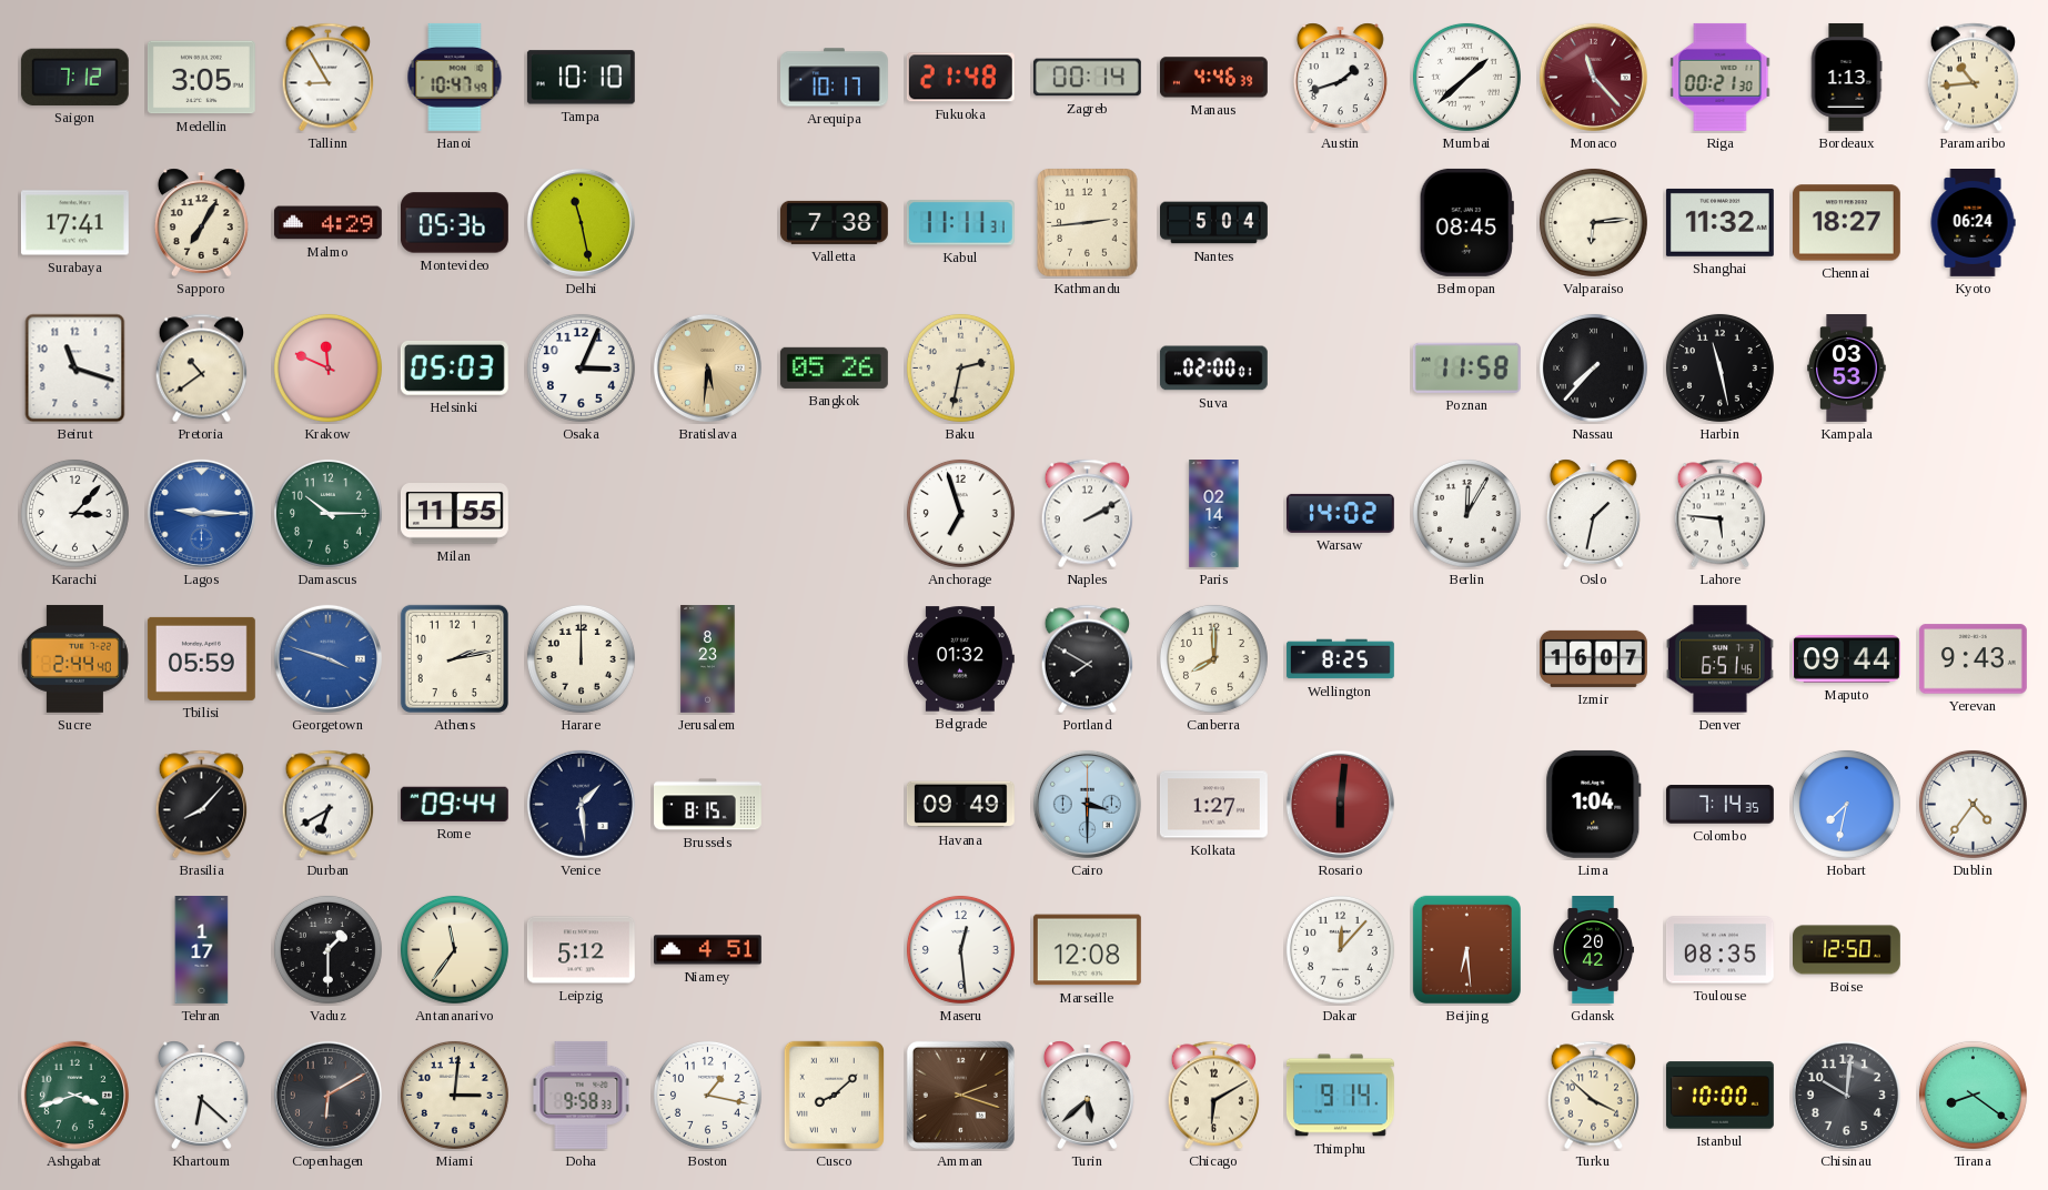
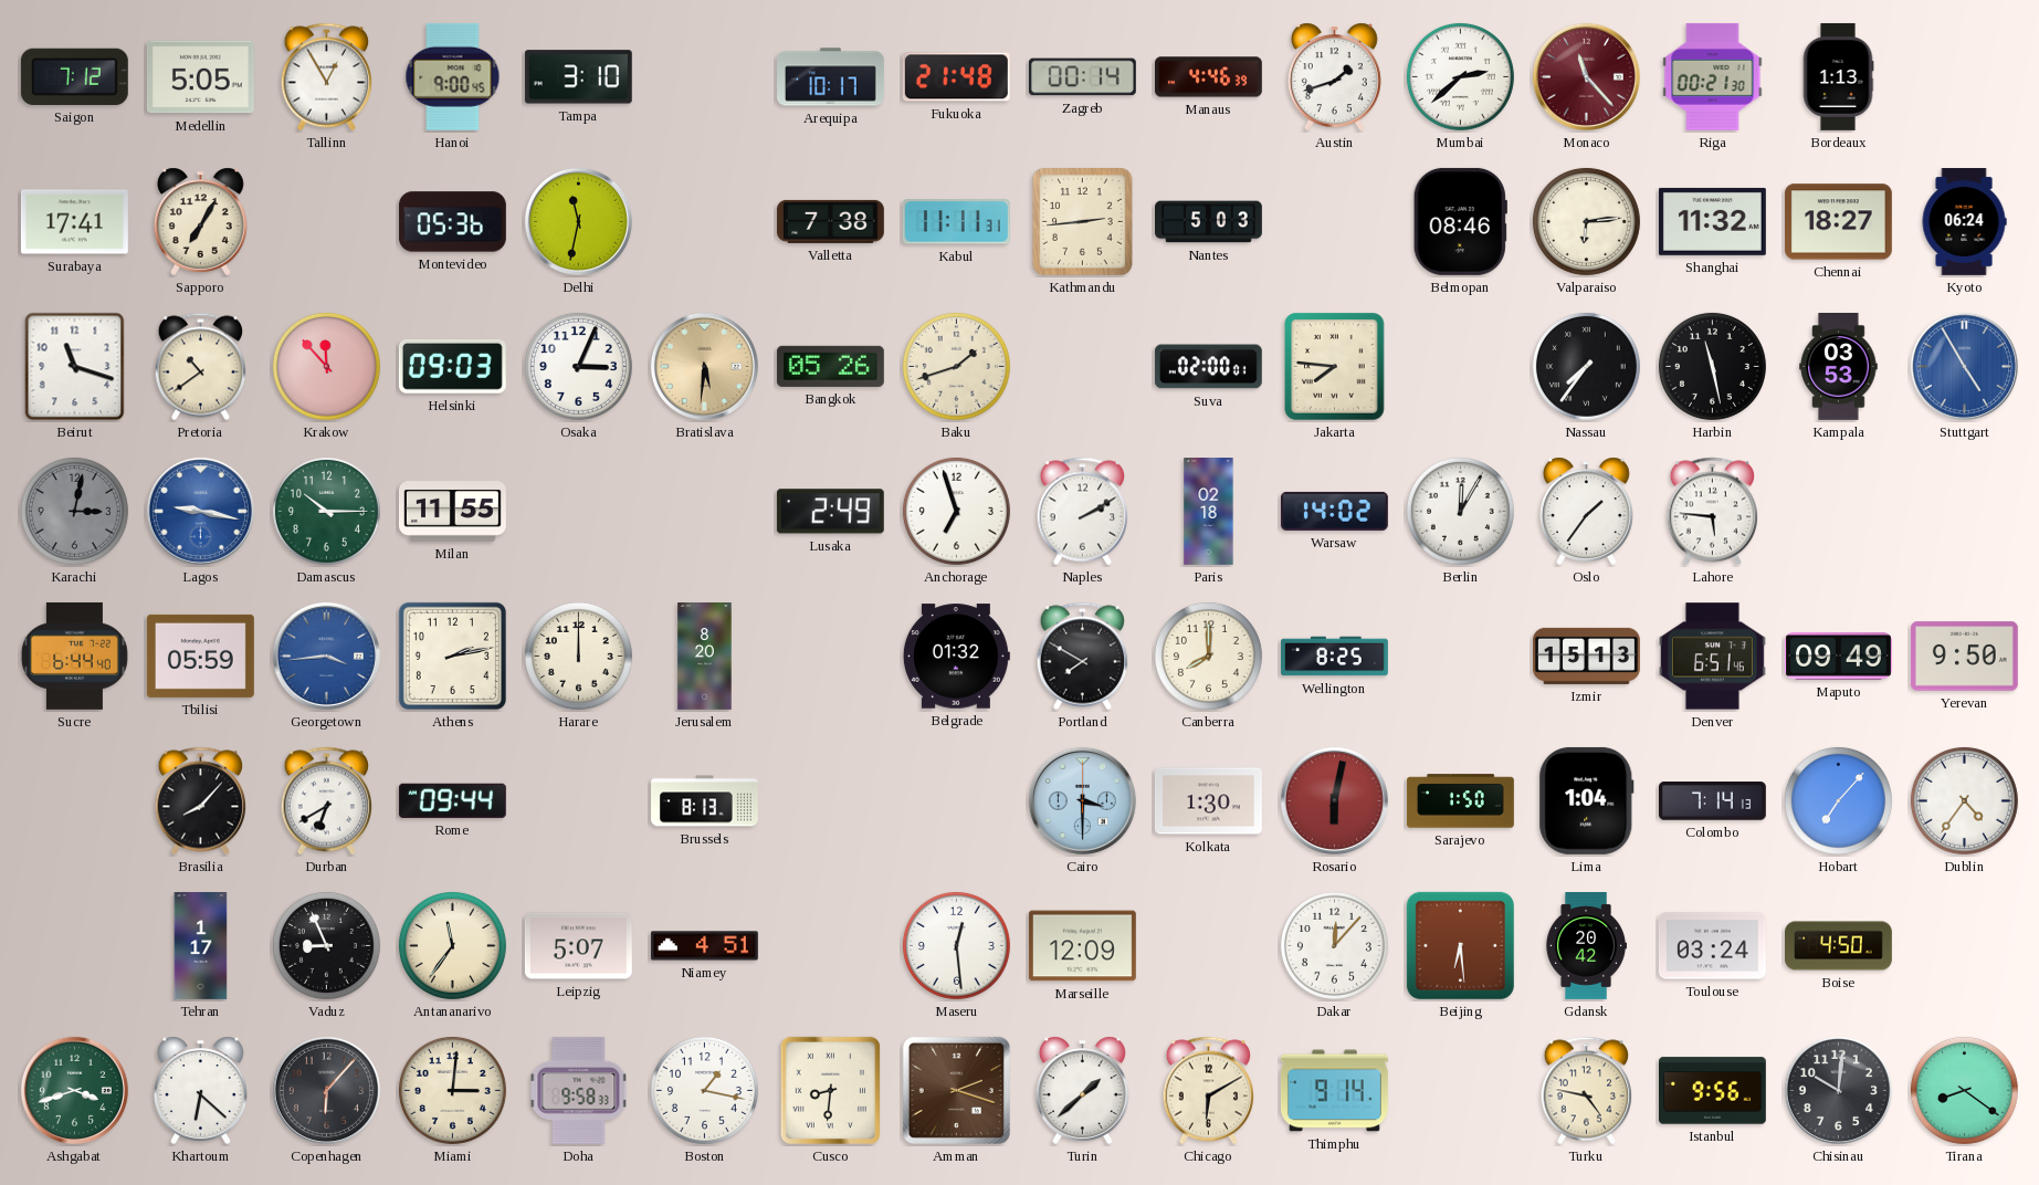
Medellin: 3:05 -> 5:05 (200, 77)
Tallinn: 8:55 -> 12:55 (326, 77)
Hanoi: 10:47 -> 9:00 (453, 76)
Tampa: 10:10 -> 3:10 (578, 77)
Mumbai: 1:38 -> 2:38 (1460, 76)
Paramaribo: 10:44 -> none (1973, 78)
Malmo: 4:29 -> none (327, 223)
Delhi: 11:28 -> 11:32 (578, 221)
Nantes: 5:04 -> 5:03 (1209, 222)
Belmopan: 08:45 -> 08:46 (1460, 221)
Krakow: 11:49 -> 11:53 (326, 366)
Helsinki: 05:03 -> 09:03 (452, 366)
Baku: 2:32 -> 1:42 (956, 366)
Jakarta: none -> 7:46 (1335, 367)
Poznan: 11:58 -> none (1466, 367)
Nassau: 7:37 -> 7:36 (1586, 366)
Stuttgart: none -> 4:55 (1964, 366)
Karachi: 3:07 -> 3:02 (74, 511)
Karachi dial: white -> grey (74, 511)
Lagos: 9:15 -> 9:17 (200, 511)
Lusaka: none -> 2:49 (830, 512)
Paris: 02:14 -> 02:18 (1209, 512)
Oslo: 1:32 -> 1:36 (1586, 511)
Sucre: 2:44 -> 6:44 (74, 656)
Georgetown: 3:48 -> 3:44 (326, 656)
Jerusalem: 8:23 -> 8:20 (705, 657)
Izmir: 16:07 -> 15:13 (1586, 656)
Maputo: 09:44 -> 09:49 (1838, 657)
Yerevan: 9:43 -> 9:50 (1964, 657)
Venice: 1:29 -> none (581, 804)
Brussels: 8:15 -> 8:13 (705, 801)
Havana: 09:49 -> none (960, 805)
Kolkata: 1:27 -> 1:30 (1208, 801)
Rosario: 6:01 -> 6:02 (1334, 800)
Sarajevo: none -> 1:50 (1460, 801)
Colombo: 7:14:35 -> 7:14:13 (1712, 801)
Hobart: 7:32 -> 7:07 (1838, 800)
Vaduz: 1:30 -> 8:56 (326, 945)
Leipzig: 5:12 -> 5:07 (578, 946)
Marseille: 12:08 -> 12:09 (1082, 946)
Toulouse: 08:35 -> 03:24 (1712, 946)
Boise: 12:50 -> 4:50 (1839, 946)
Copenhagen: 6:10 -> 6:07 (326, 1090)
Cusco: 8:08 -> 8:31 (830, 1090)
Turin: 5:38 -> 1:38 (1082, 1090)
Turku: 3:52 -> 4:47 (1586, 1091)
Istanbul: 10:00 -> 9:56 (1712, 1091)
